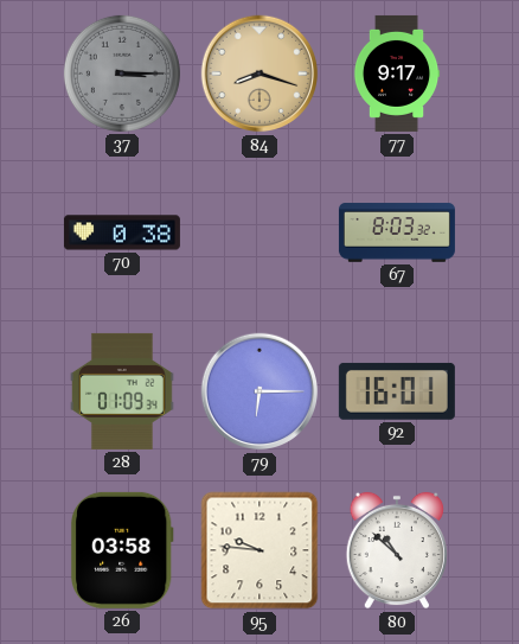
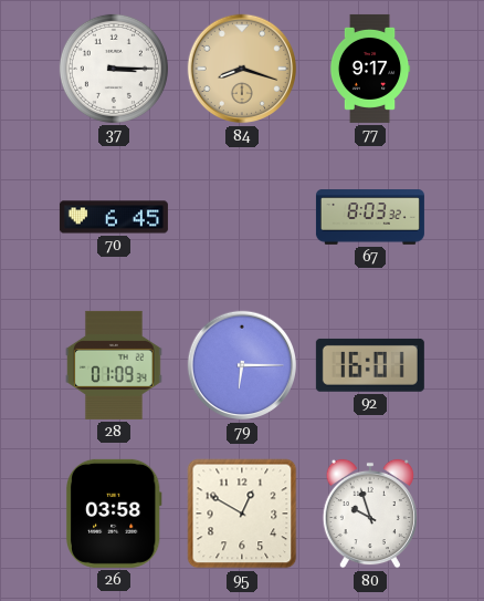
37 dial: grey -> white (114, 69)
70: 0:38 -> 6:45 (114, 217)
95: 9:46 -> 12:50 (242, 514)
80: 10:52 -> 9:57 (370, 514)
